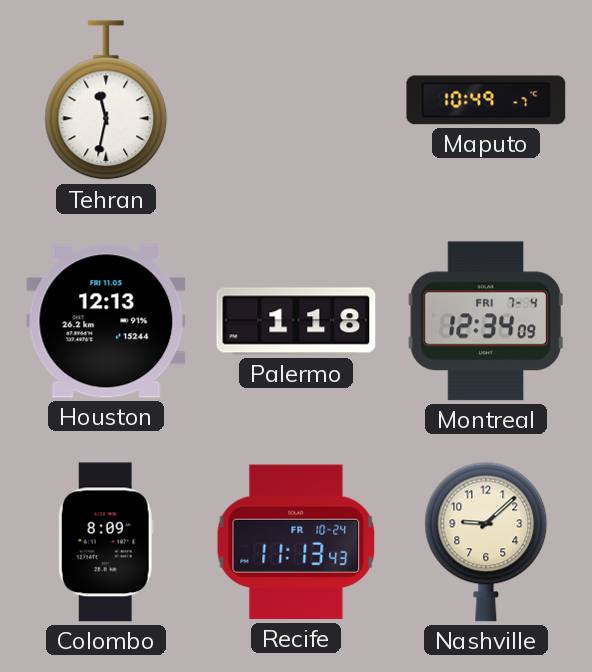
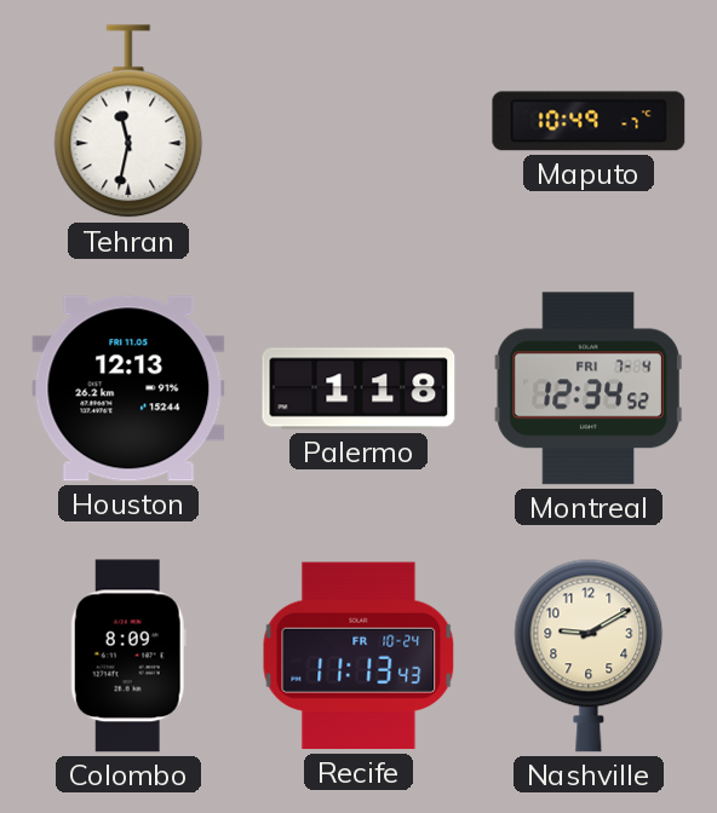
Montreal: 12:34:09 -> 12:34:52 (589, 388)
Nashville: 9:08 -> 9:10 (589, 656)
